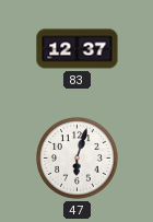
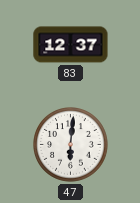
47: 6:03 -> 6:01 (71, 145)
